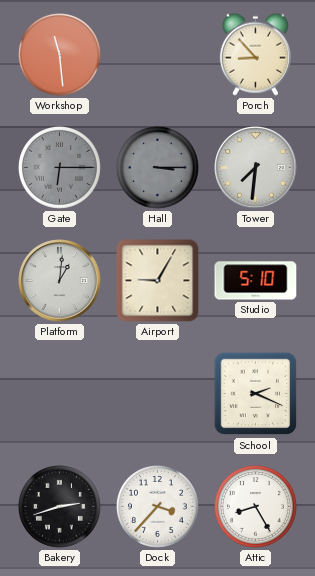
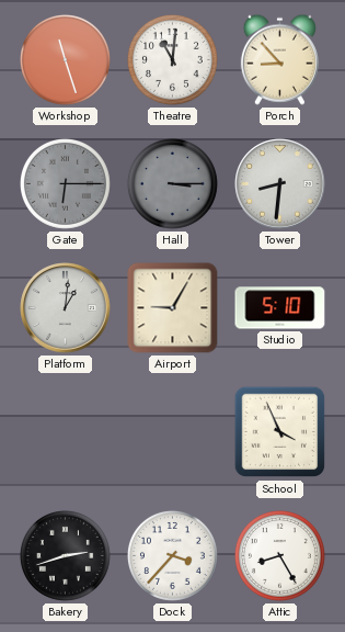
Workshop: 11:29 -> 11:27 (65, 59)
Theatre: none -> 11:01 (172, 59)
Tower: 7:31 -> 8:31 (280, 184)
School: 2:19 -> 3:56 (280, 432)
